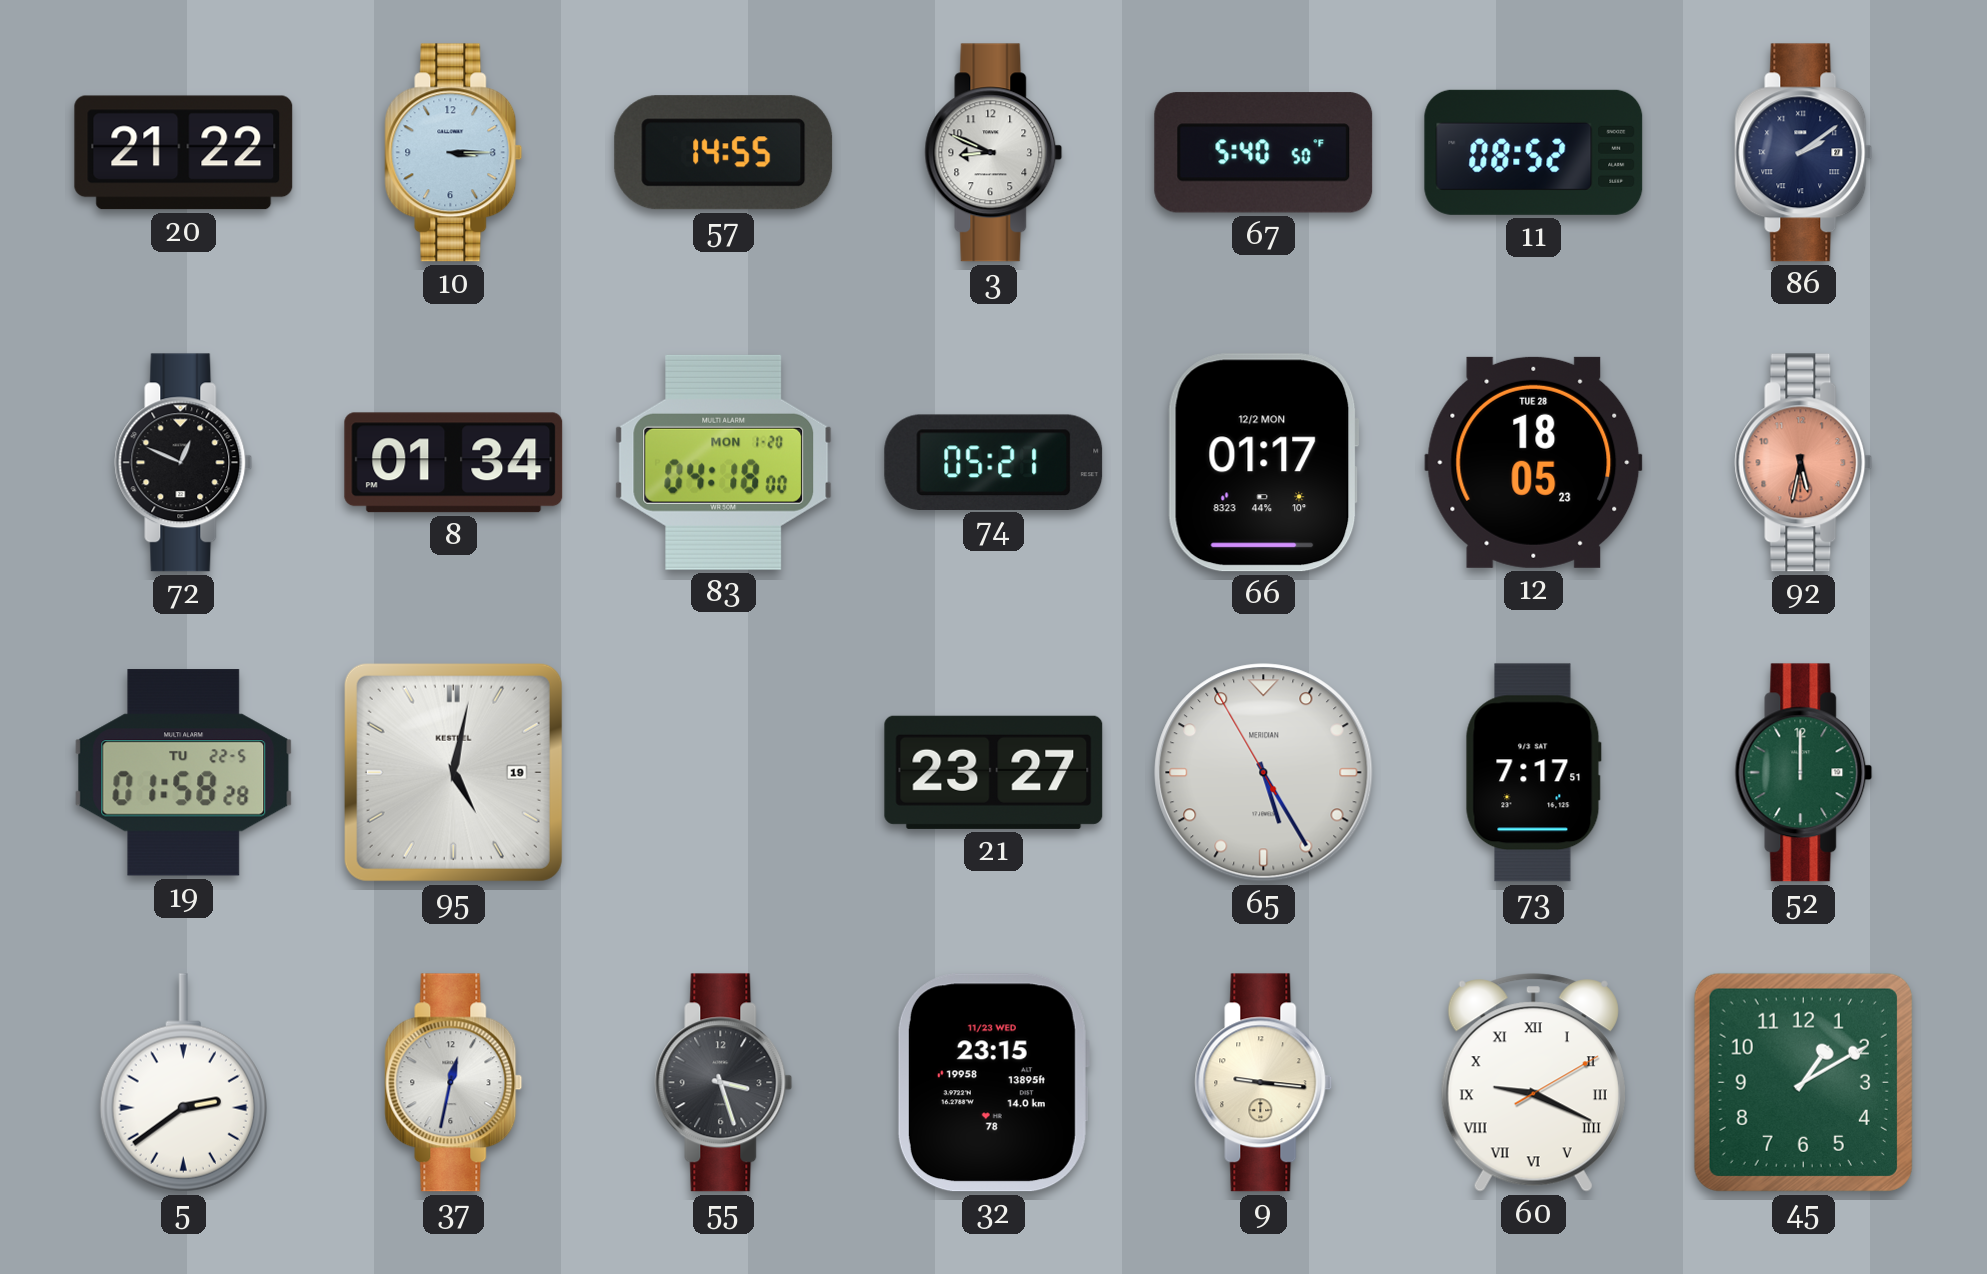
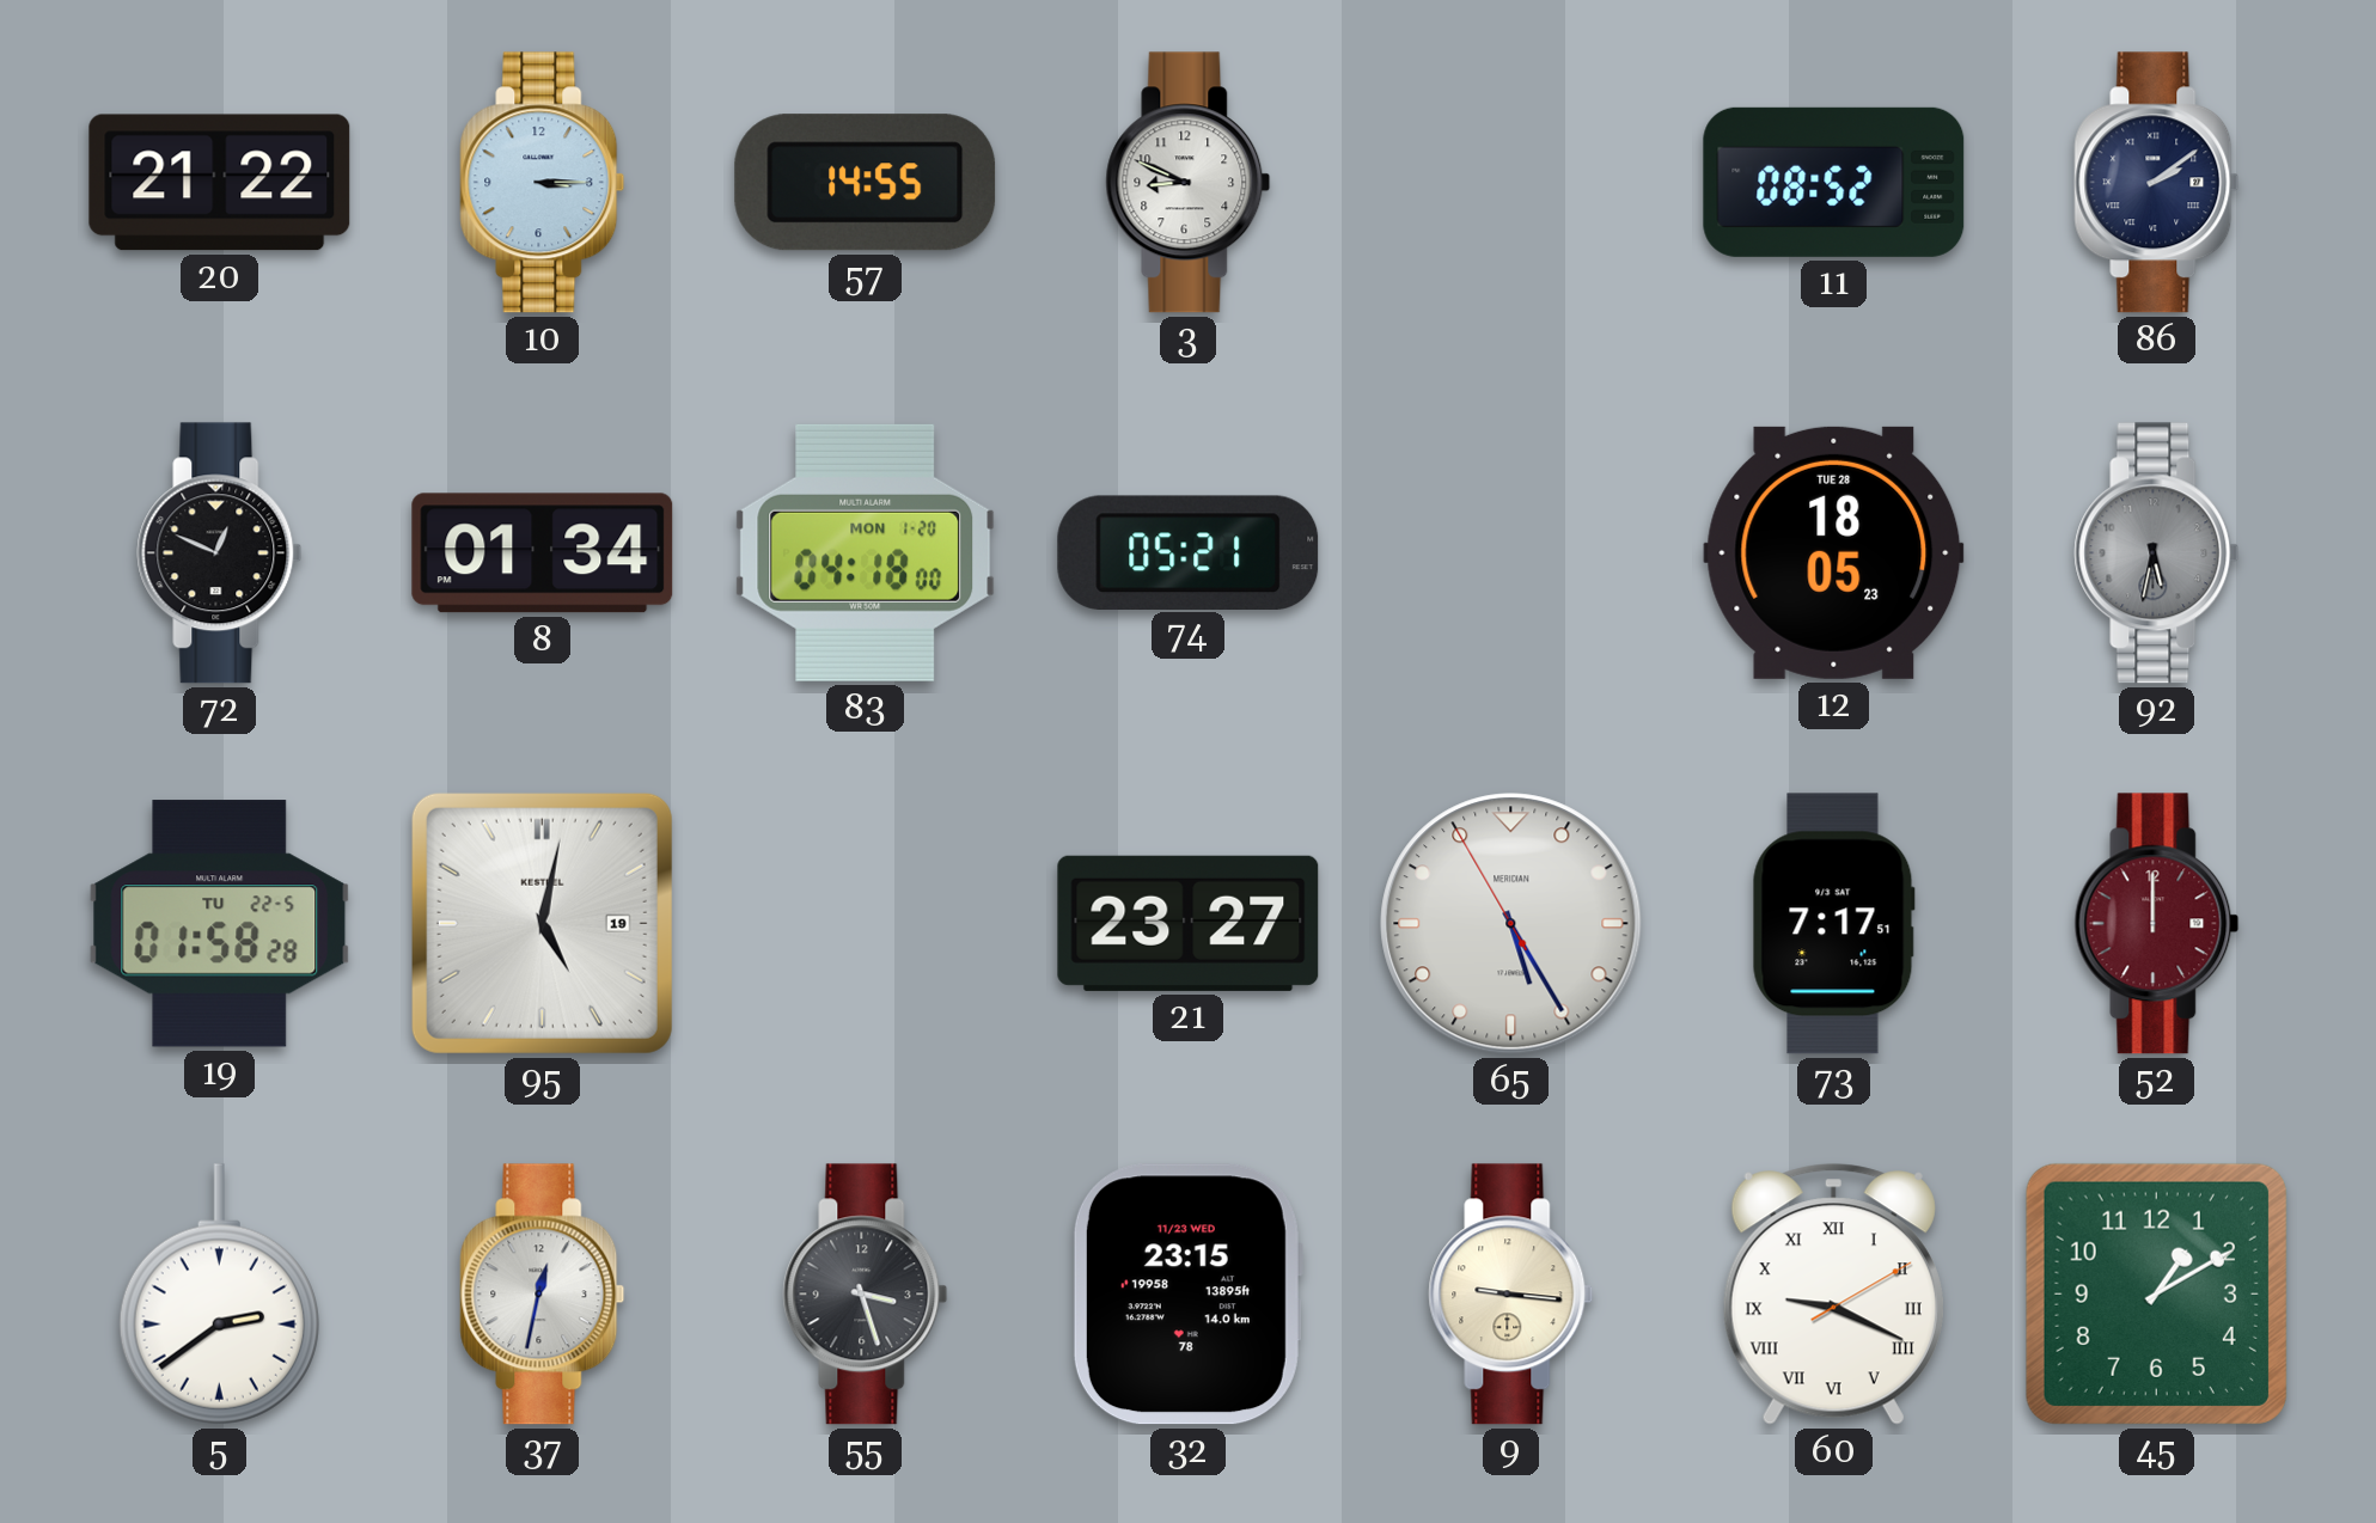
67: 5:40 -> none (1264, 153)
66: 01:17 -> none (1263, 463)
92 dial: salmon -> grey (2157, 553)
52 dial: green -> burgundy (2157, 924)
